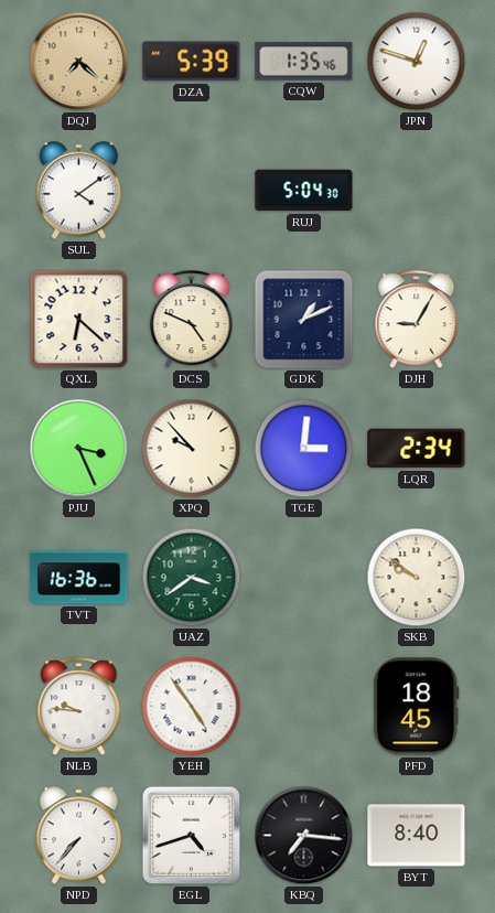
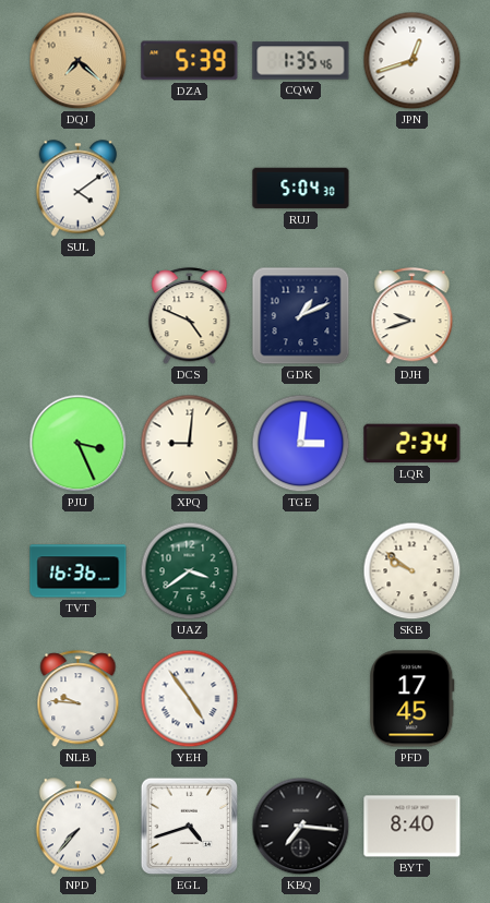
JPN: 12:48 -> 12:42 (413, 61)
QXL: 6:22 -> none (79, 320)
DJH: 9:05 -> 9:42 (413, 316)
XPQ: 9:53 -> 9:01 (190, 444)
PFD: 18:45 -> 17:45 (413, 699)
